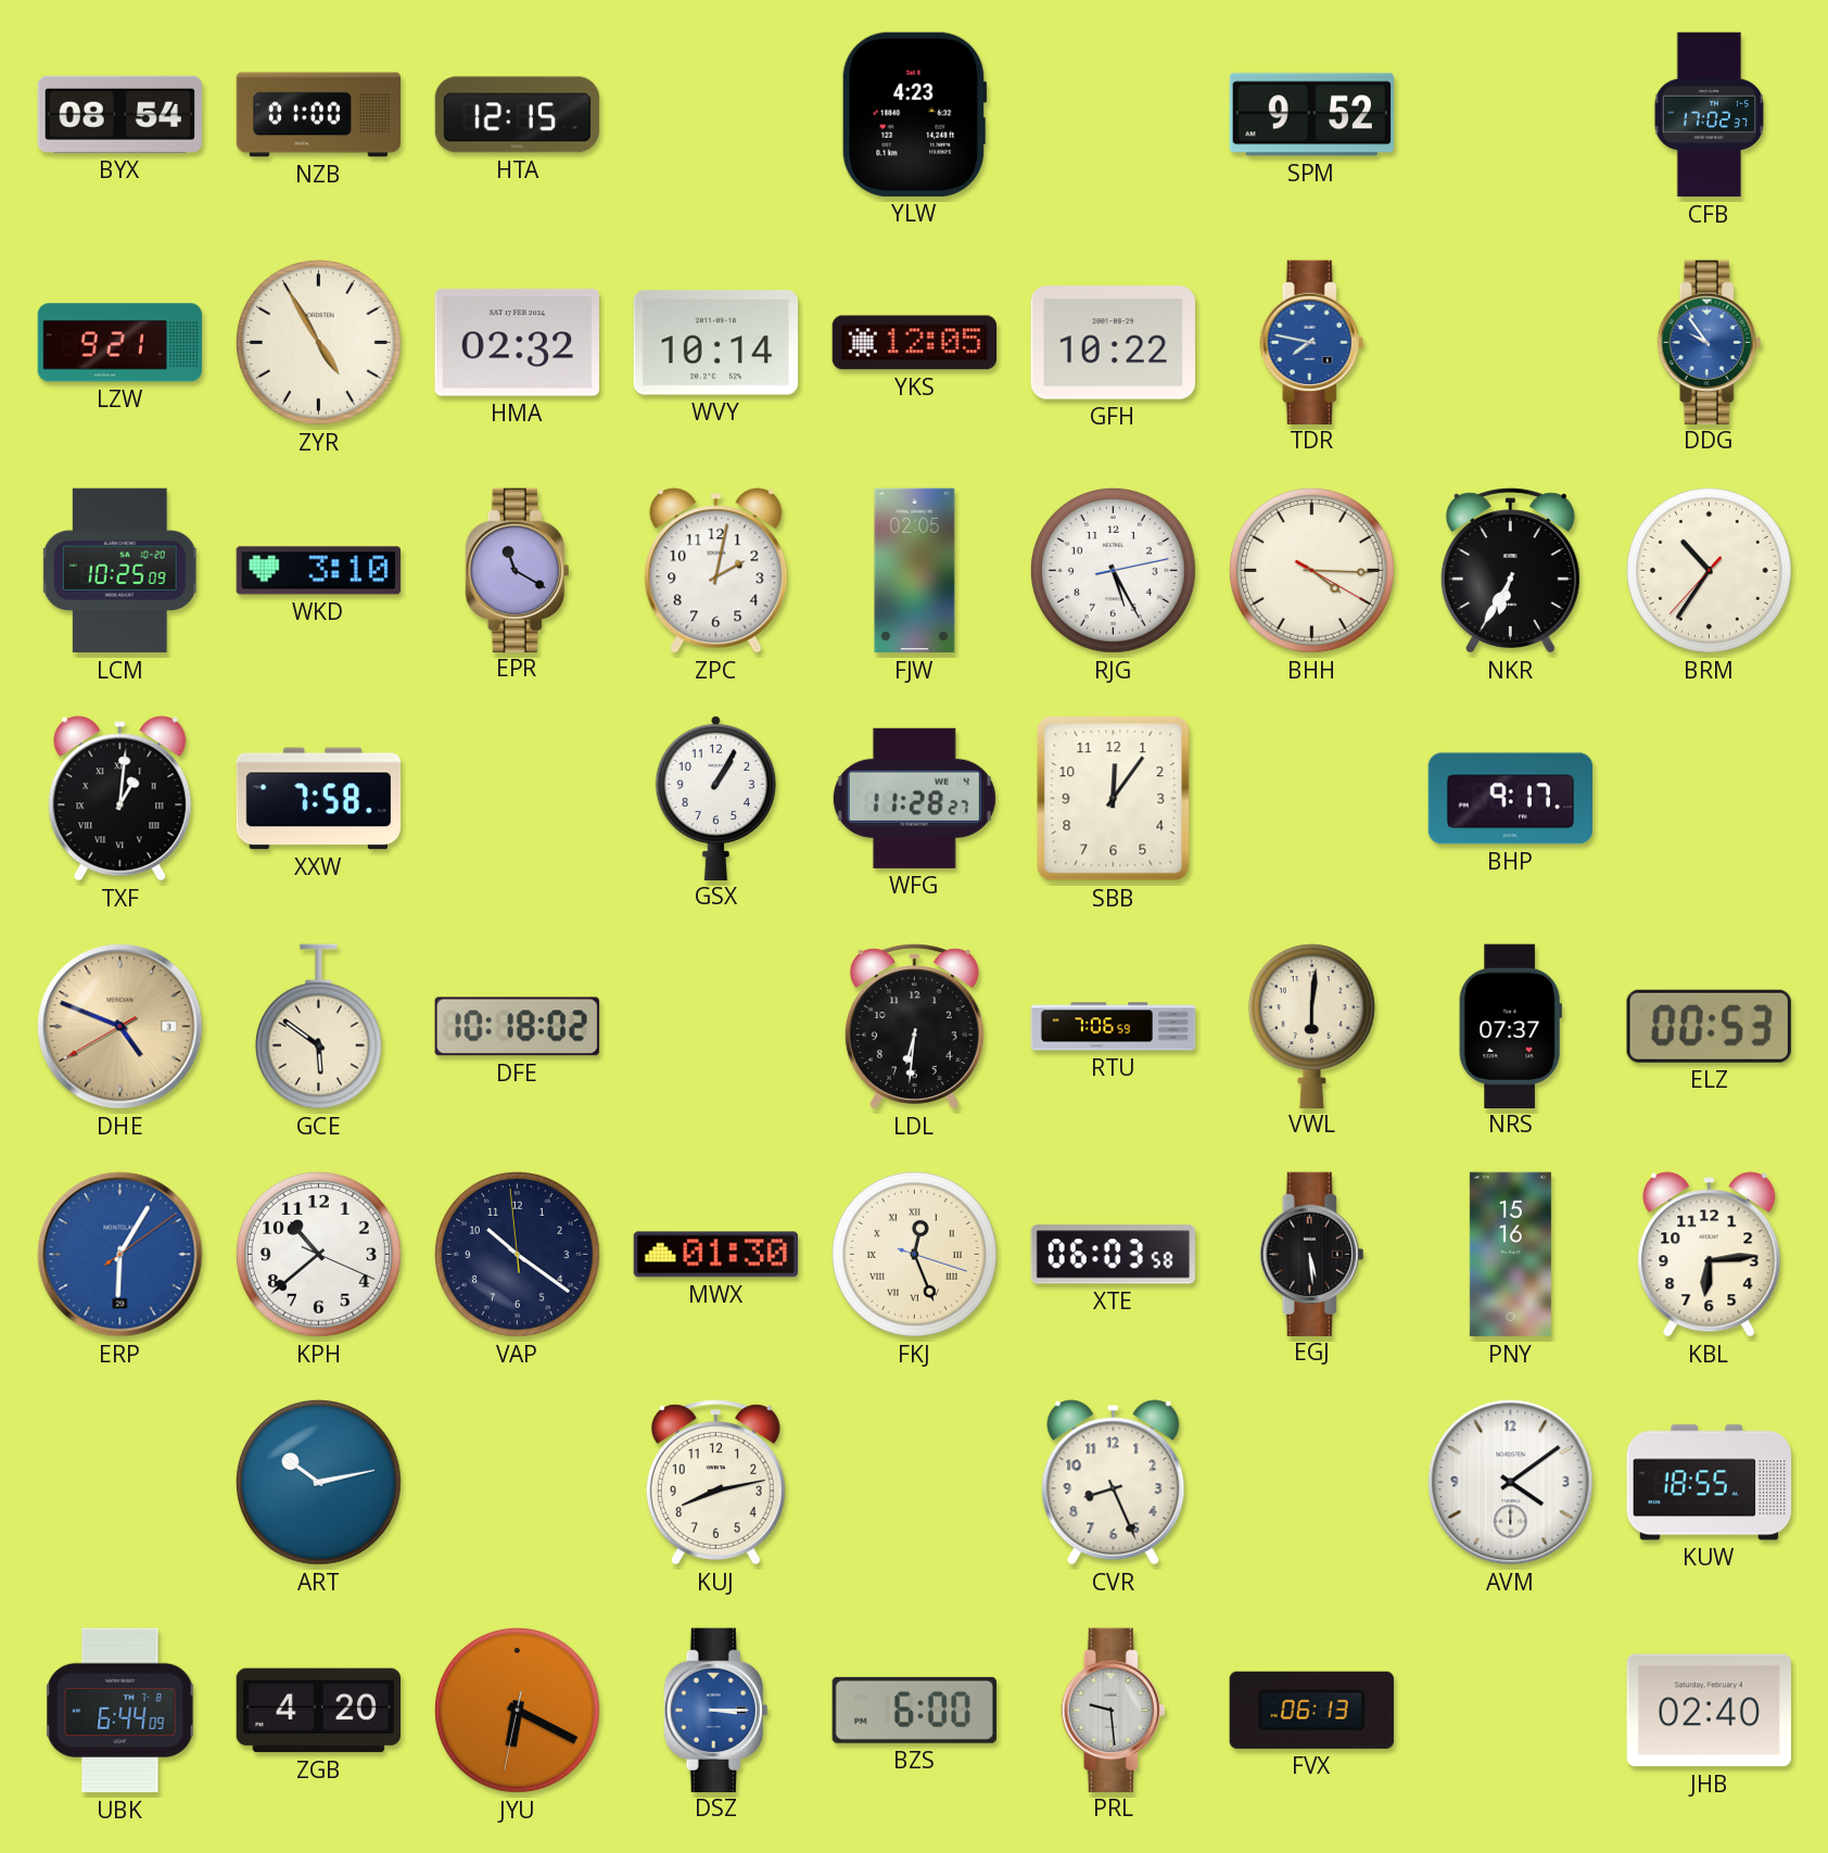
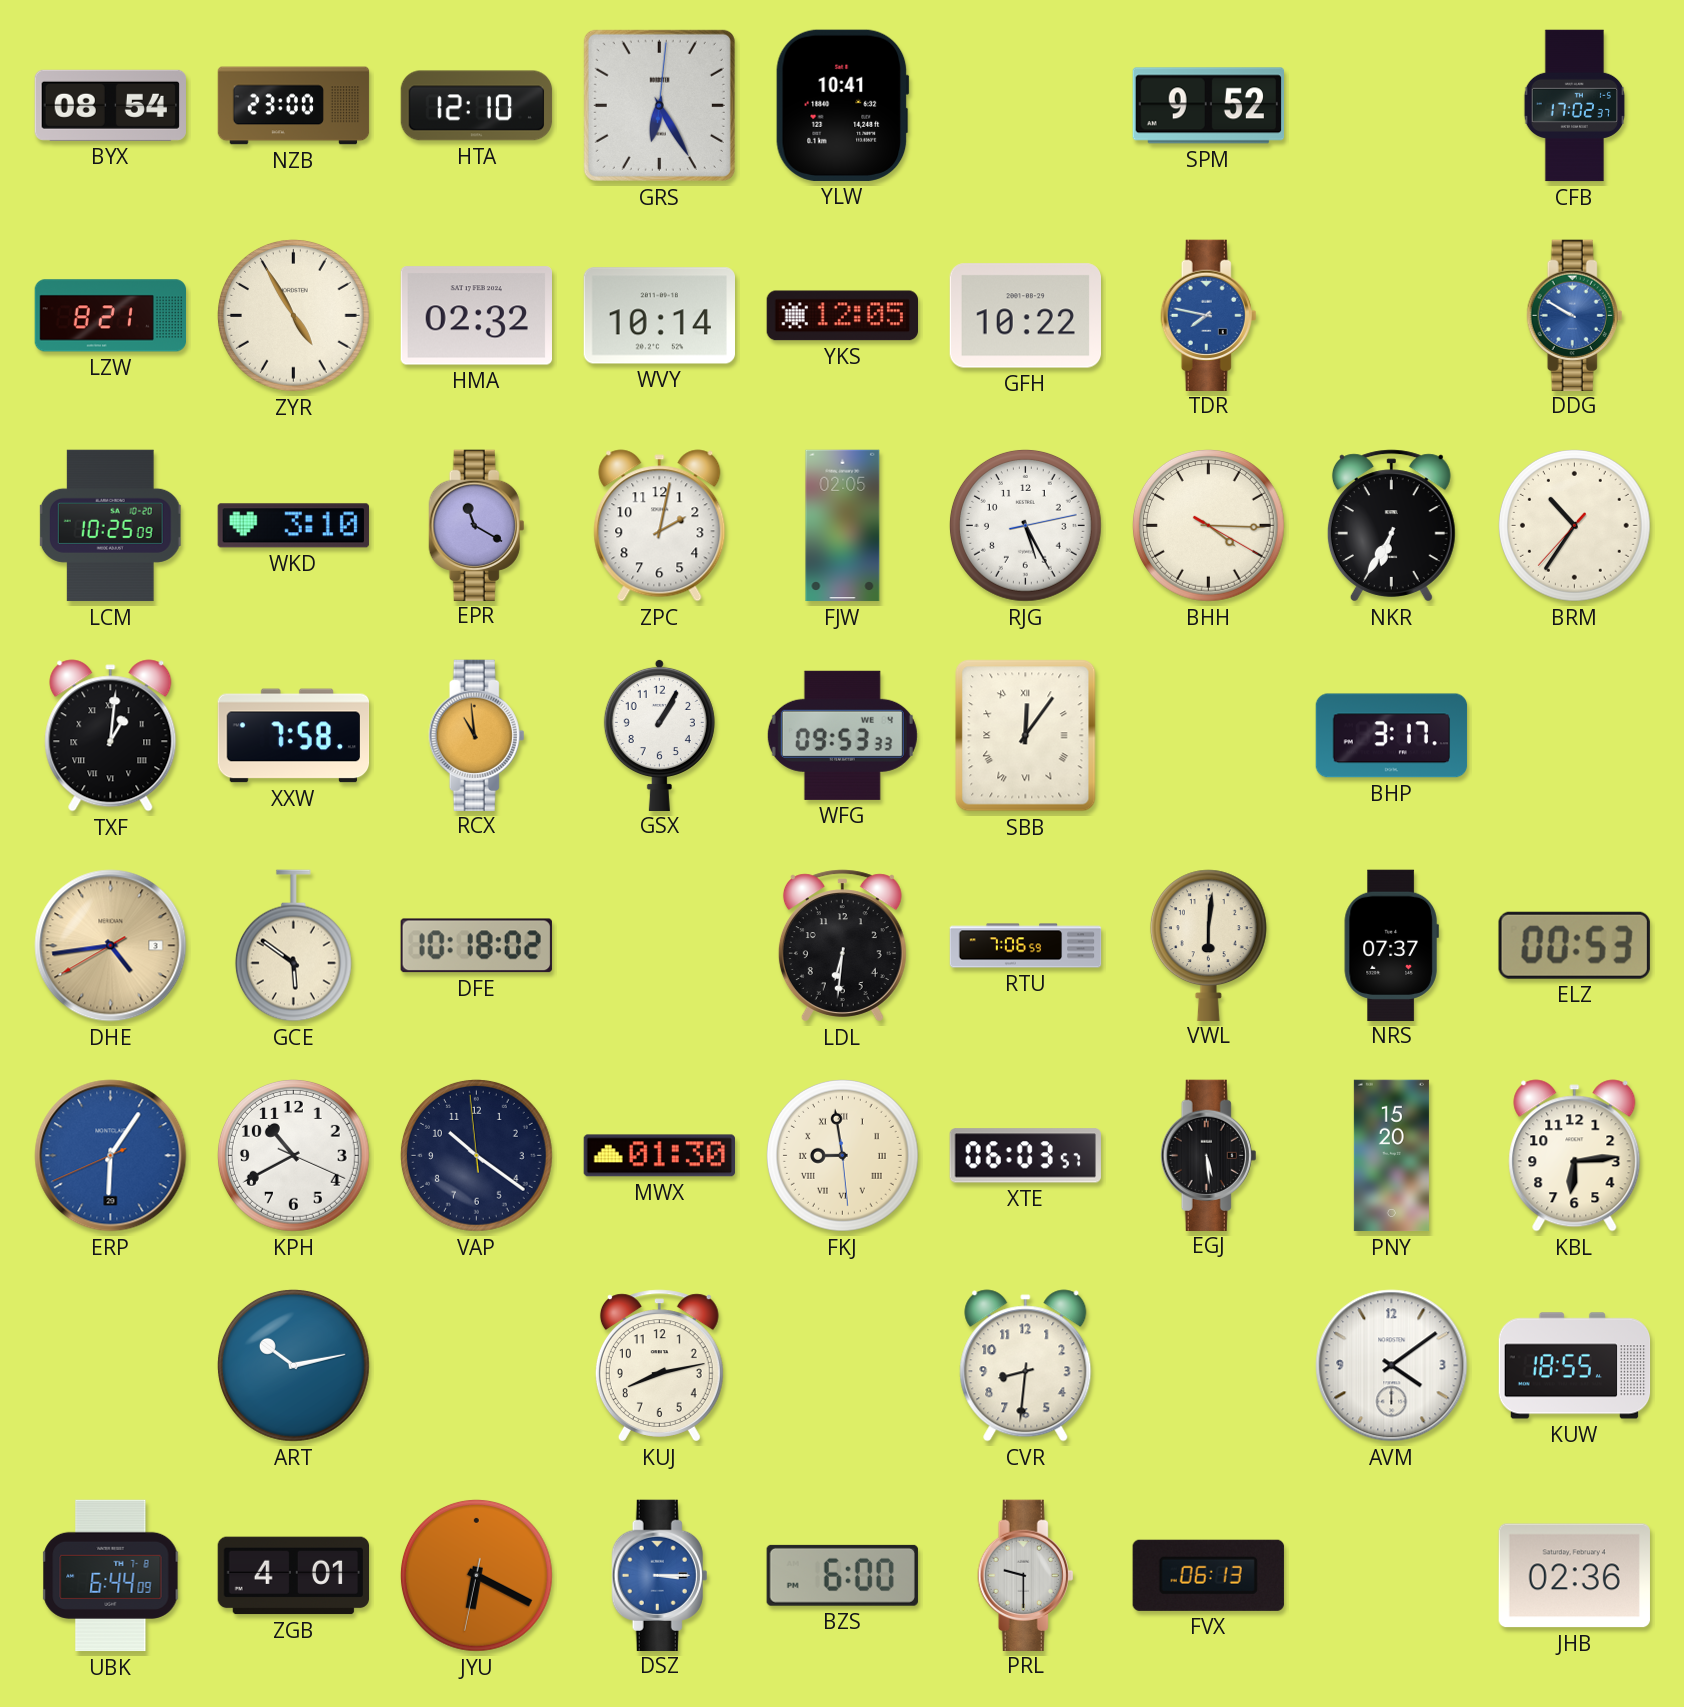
NZB: 01:00 -> 23:00 (294, 106)
HTA: 12:15 -> 12:10 (477, 106)
GRS: none -> 6:25 (659, 105)
YLW: 4:23 -> 10:41 (842, 105)
LZW: 9:21 -> 8:21 (111, 316)
DDG: 9:54 -> 9:50 (1575, 315)
RCX: none -> 10:59 (477, 735)
WFG: 11:28 -> 09:53 (842, 735)
SBB numerals: Arabic -> Roman (1026, 736)
BHP: 9:17 -> 3:17 (1392, 736)
DHE: 4:48 -> 4:43 (111, 946)
ERP: 6:05:09 -> 6:05:41 (111, 1156)
KPH: 10:38 -> 10:40 (293, 1155)
FKJ: 12:26 -> 8:58 (842, 1155)
XTE: 06:03:58 -> 06:03:57 (1025, 1156)
PNY: 15:16 -> 15:20 (1391, 1156)
CVR: 8:26 -> 8:31 (1026, 1366)
ZGB: 4:20 -> 4:01 (294, 1576)
PRL: 9:29 -> 9:30 (1026, 1575)
JHB: 02:40 -> 02:36 (1574, 1576)
